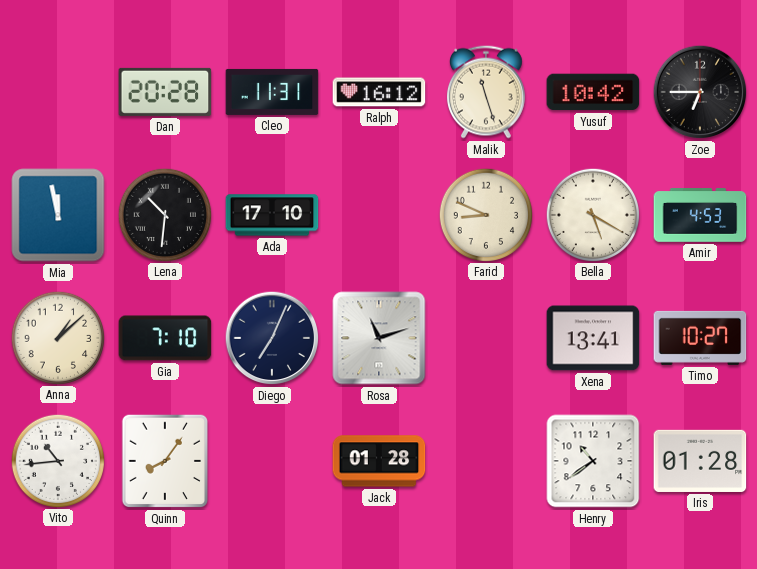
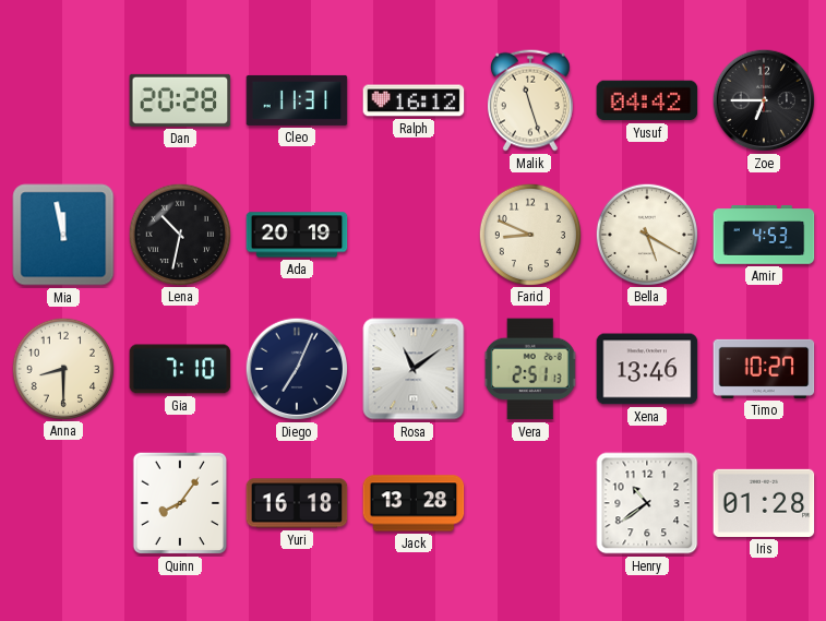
Yusuf: 10:42 -> 04:42 (647, 100)
Lena: 10:31 -> 10:32 (179, 234)
Ada: 17:10 -> 20:19 (297, 235)
Anna: 1:08 -> 8:30 (62, 368)
Rosa: 11:12 -> 11:09 (414, 369)
Vera: none -> 2:51 (530, 369)
Xena: 13:41 -> 13:46 (647, 369)
Vito: 10:44 -> none (57, 460)
Yuri: none -> 16:18 (297, 503)
Jack: 01:28 -> 13:28 (414, 503)
